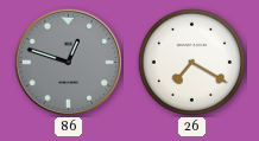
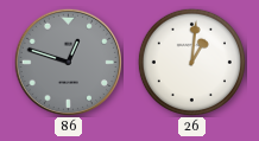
26: 7:20 -> 1:01 (191, 62)
